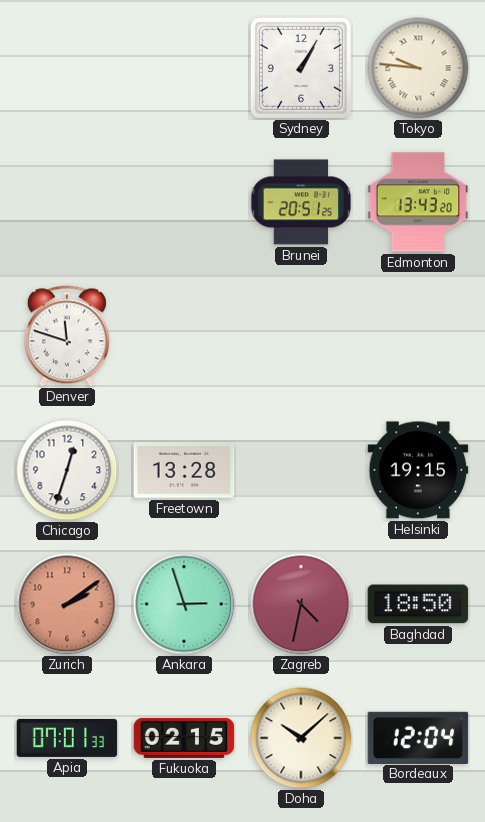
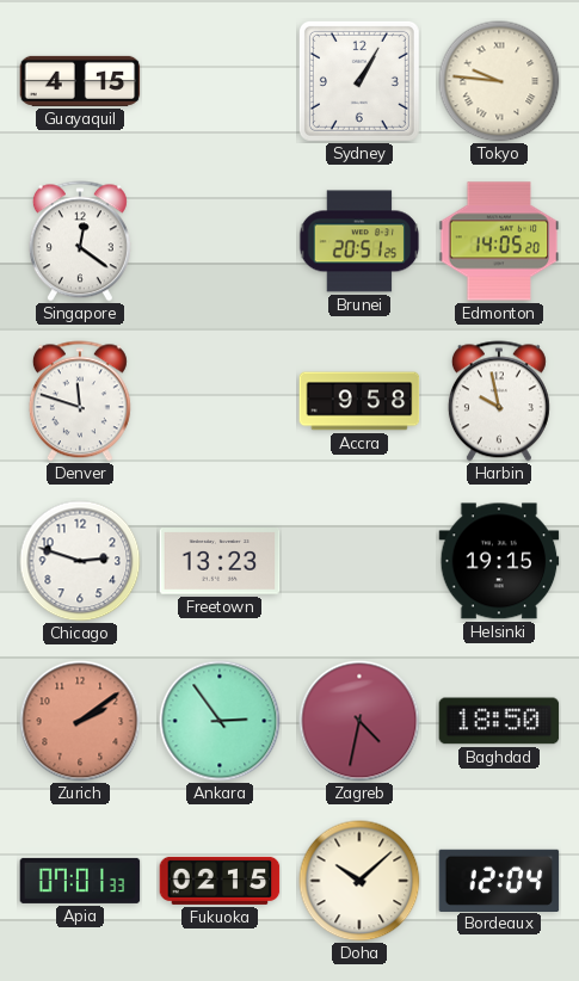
Guayaquil: none -> 4:15 (80, 81)
Singapore: none -> 12:21 (80, 241)
Edmonton: 13:43 -> 14:05 (499, 241)
Accra: none -> 9:58 (359, 401)
Harbin: none -> 9:58 (499, 401)
Chicago: 12:33 -> 2:48 (80, 561)
Freetown: 13:28 -> 13:23 (220, 561)
Ankara: 2:57 -> 2:54 (220, 721)
